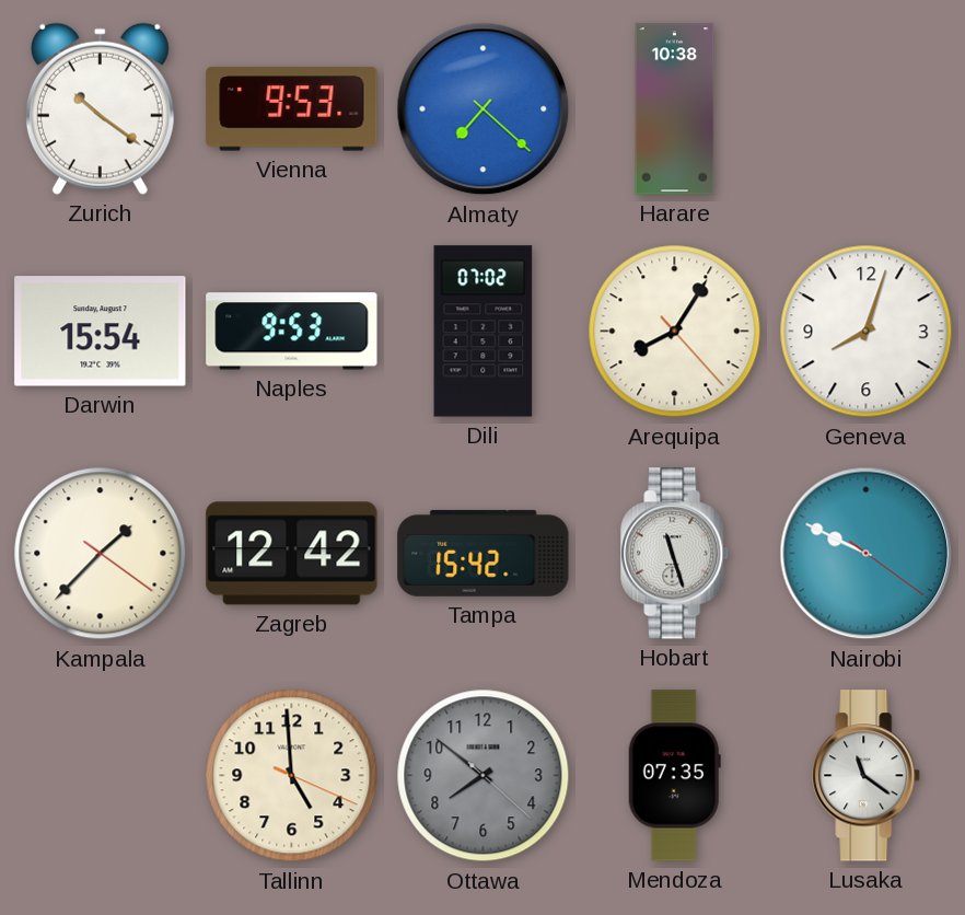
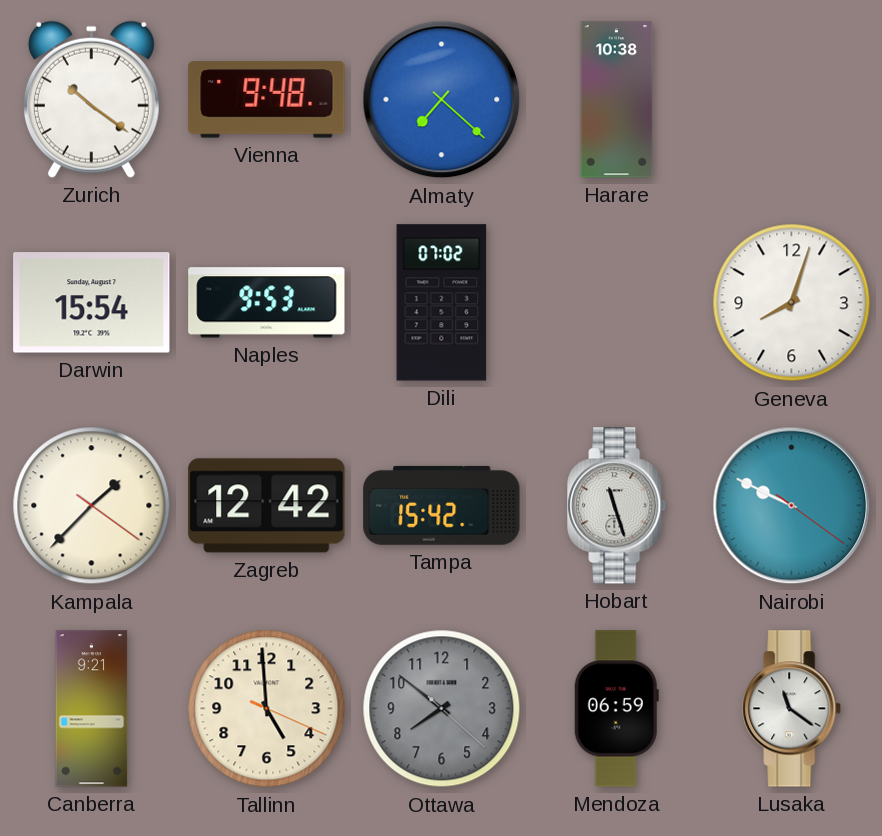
Vienna: 9:53 -> 9:48 (267, 100)
Arequipa: 8:05 -> none (675, 332)
Canberra: none -> 9:21 (92, 709)
Mendoza: 07:35 -> 06:59 (616, 709)
